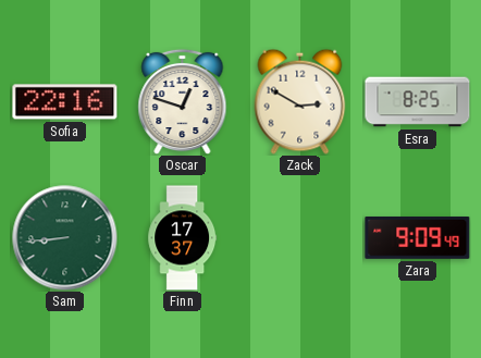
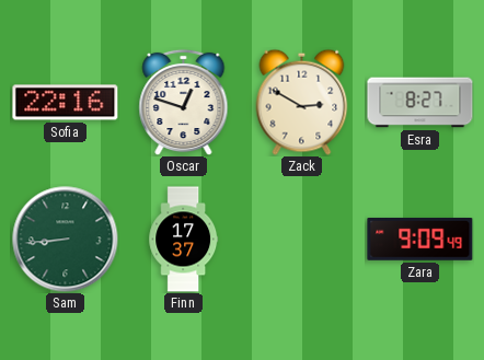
Esra: 8:25 -> 8:27 (420, 103)
